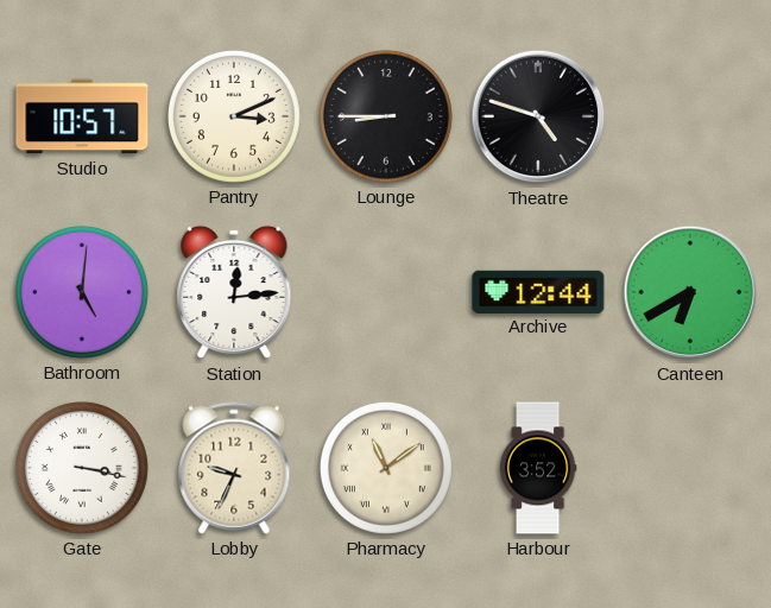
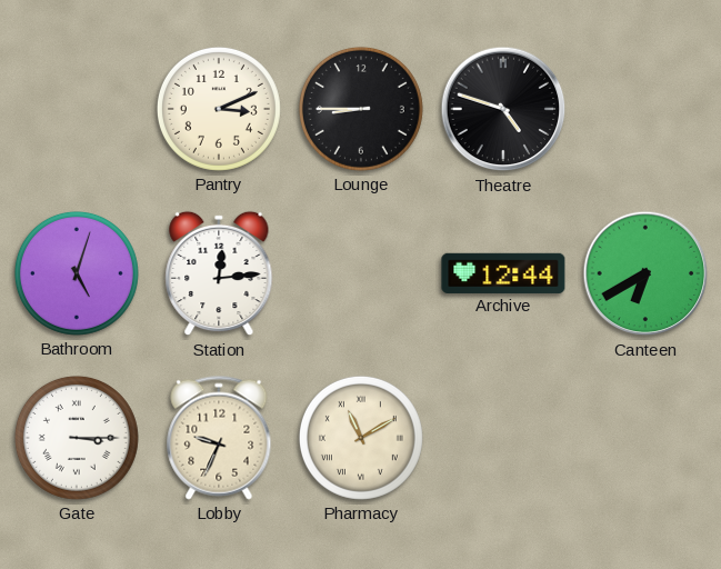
Studio: 10:57 -> none (82, 116)
Bathroom: 5:01 -> 5:03 (77, 273)
Gate: 3:17 -> 3:15 (77, 438)
Pharmacy: 11:09 -> 11:10 (361, 438)
Harbour: 3:52 -> none (538, 468)
